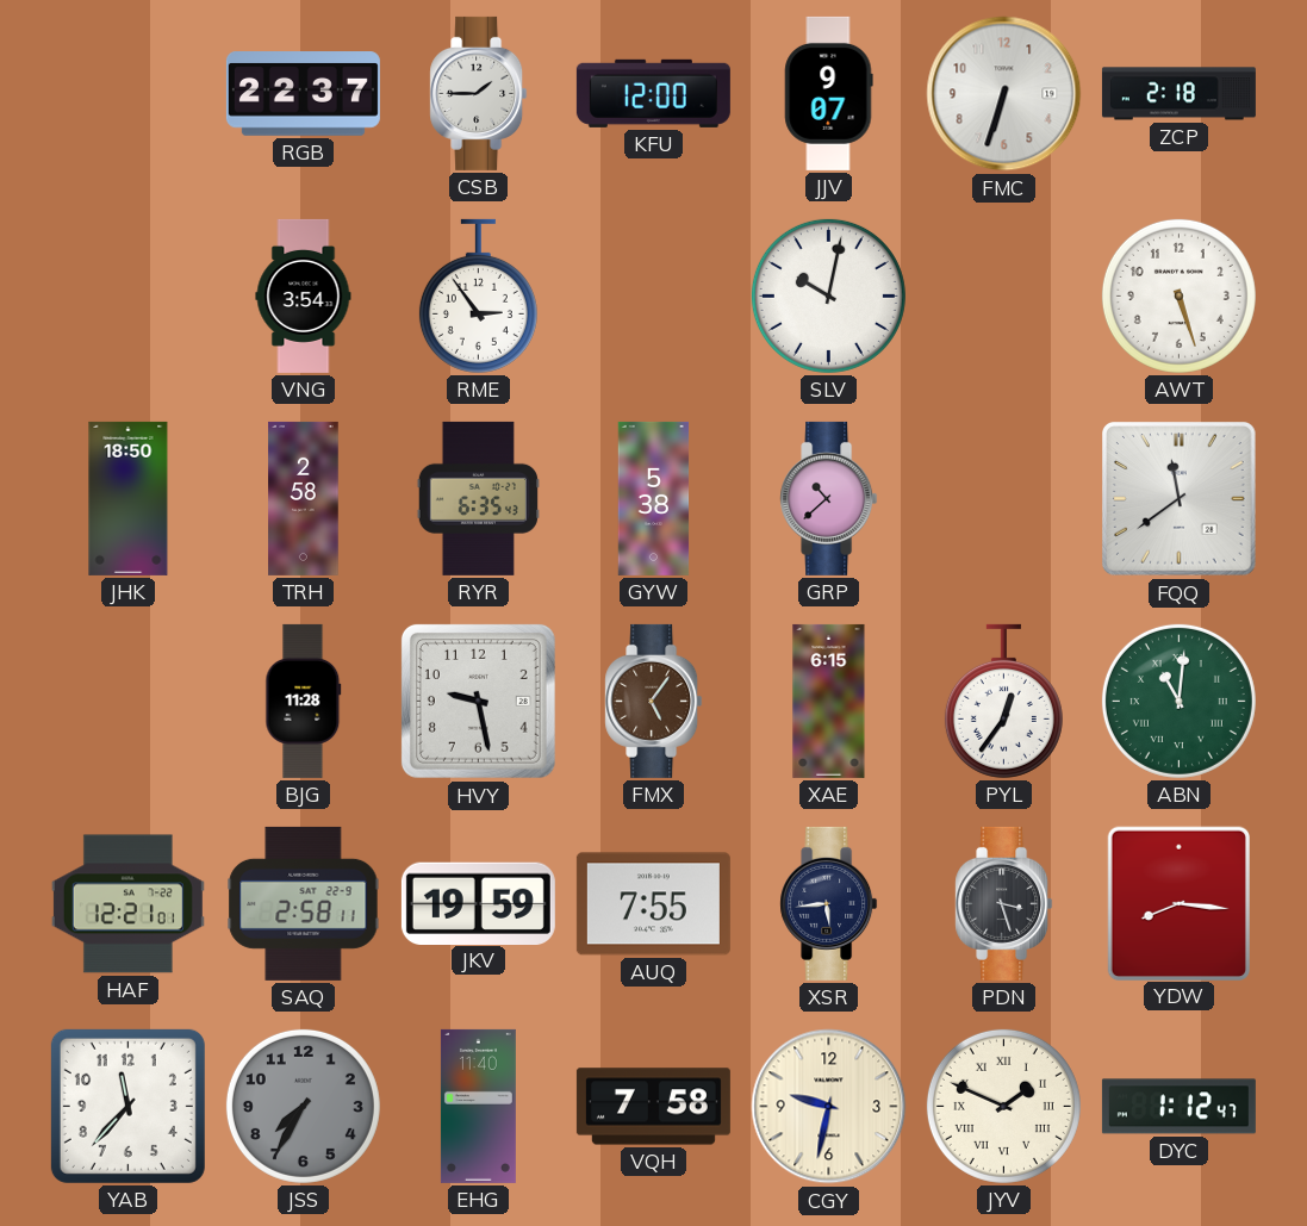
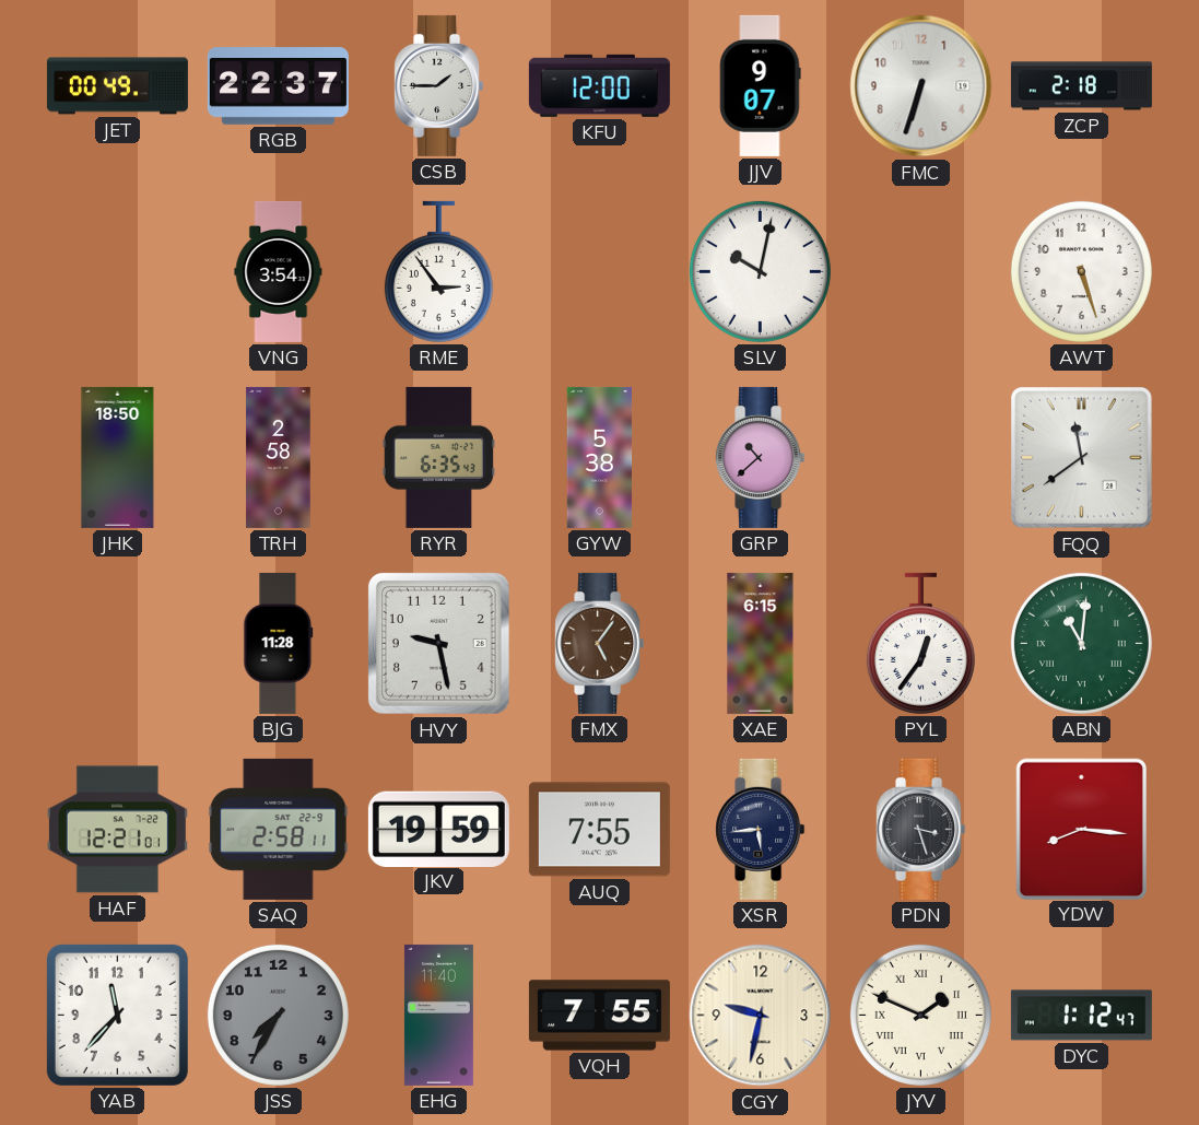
JET: none -> 00:49 (117, 86)
VQH: 7:58 -> 7:55 (599, 1016)
